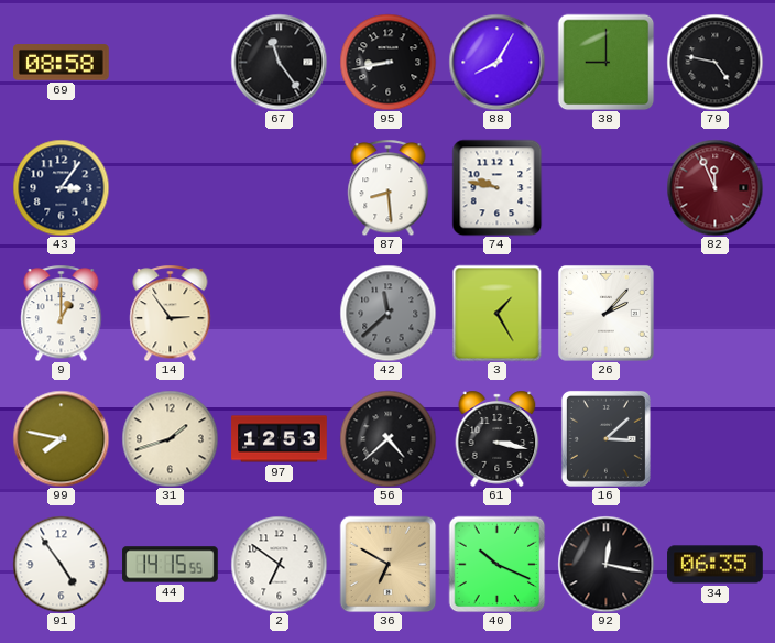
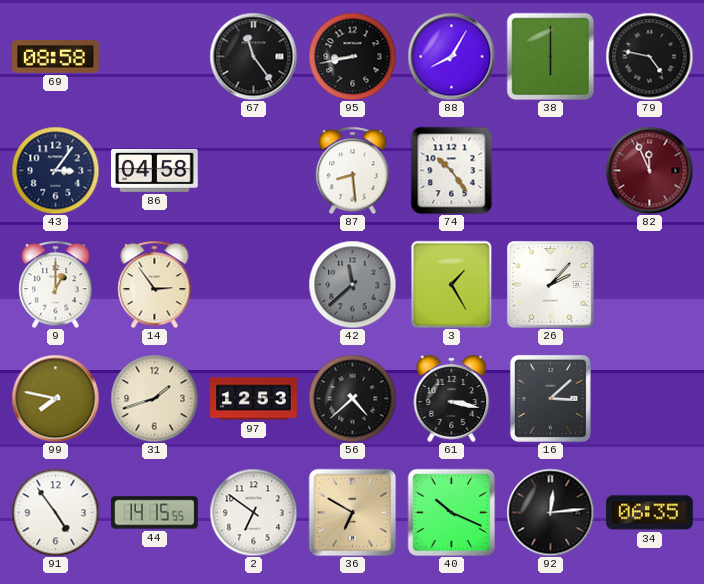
38: 9:00 -> 6:00 (550, 56)
86: none -> 04:58 (155, 170)
74: 9:47 -> 10:24 (452, 170)
92: 12:17 -> 12:14 (550, 512)
